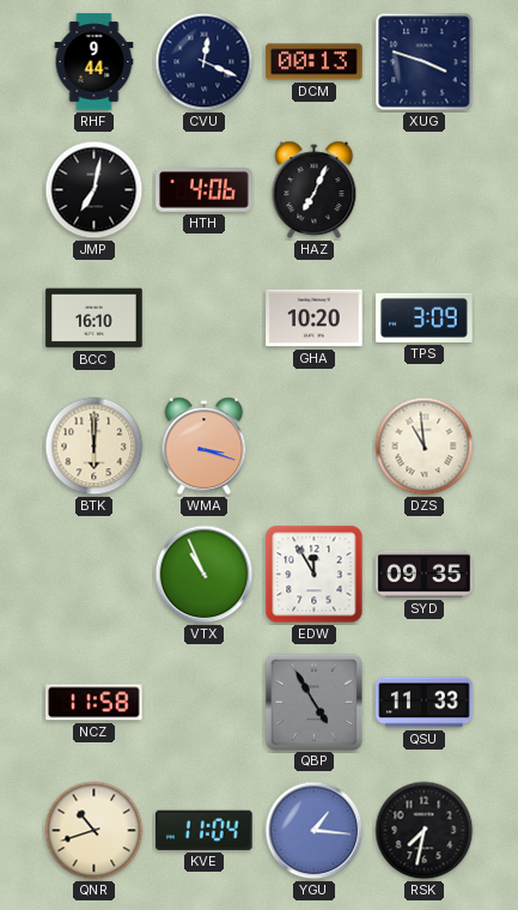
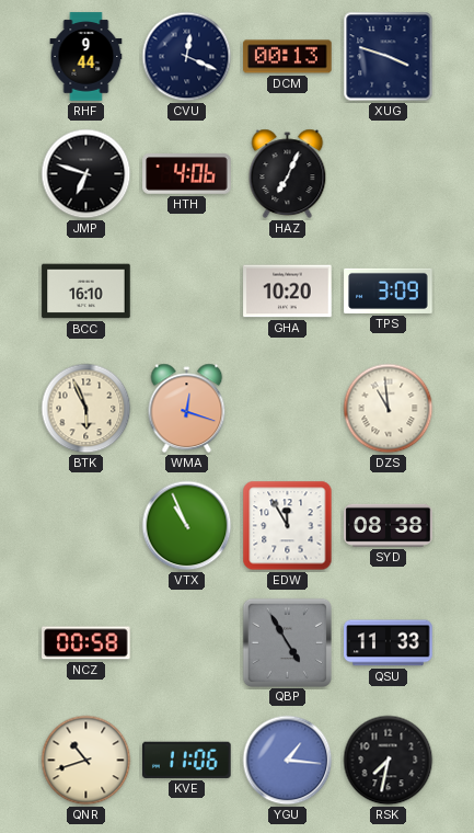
JMP: 7:02 -> 6:48 (86, 174)
BTK: 6:00 -> 5:56 (86, 409)
WMA: 3:18 -> 12:18 (187, 409)
SYD: 09:35 -> 08:38 (389, 525)
NCZ: 11:58 -> 00:58 (86, 643)
KVE: 11:04 -> 11:06 (187, 760)
